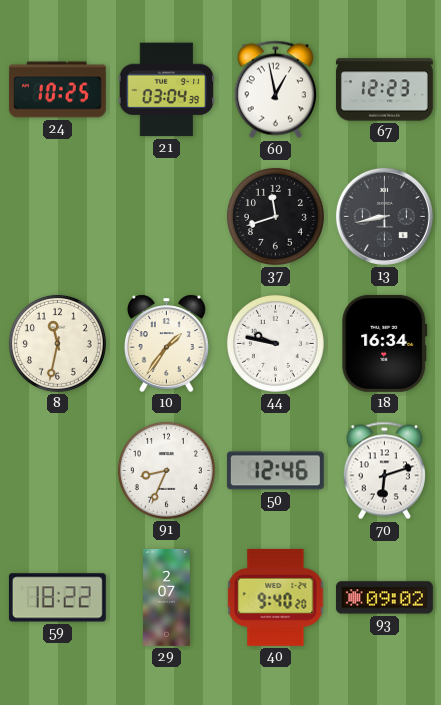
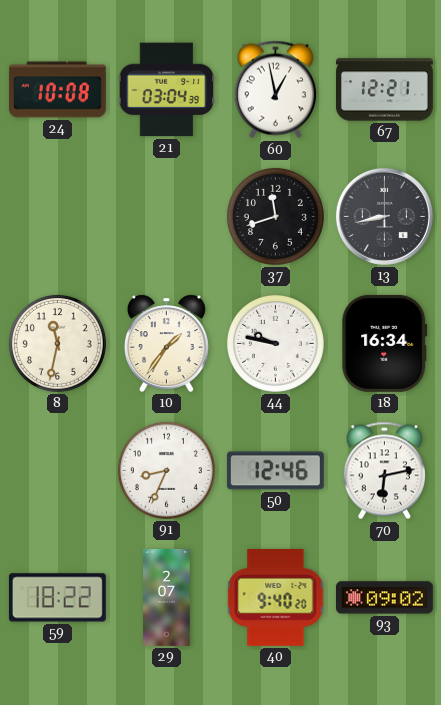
24: 10:25 -> 10:08 (57, 90)
67: 12:23 -> 12:21 (384, 90)
70: 6:12 -> 6:13 (384, 471)
